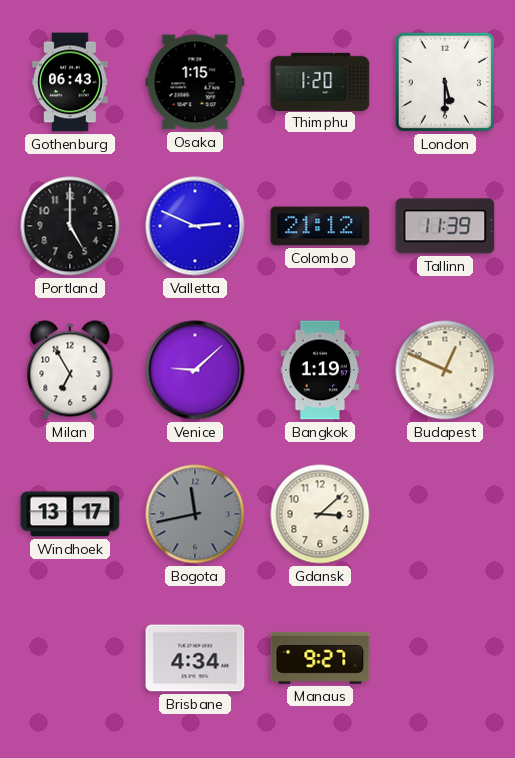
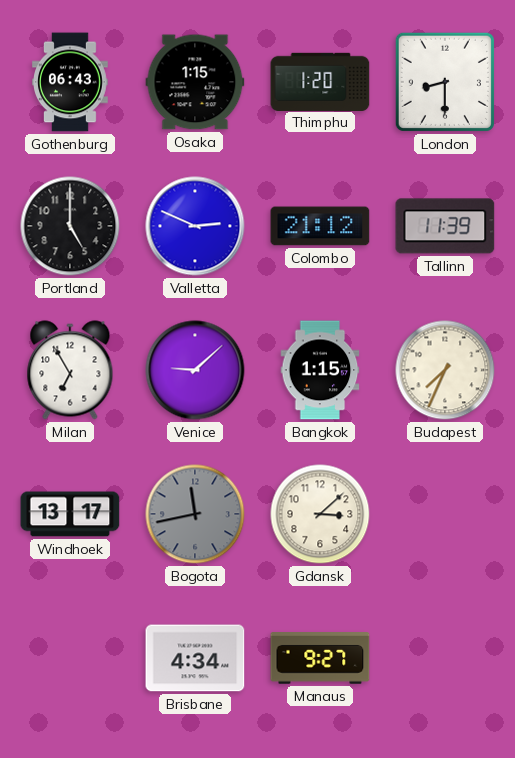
London: 5:30 -> 8:30 (445, 82)
Bangkok: 1:19 -> 1:15 (320, 370)
Budapest: 12:49 -> 7:34 (445, 370)
